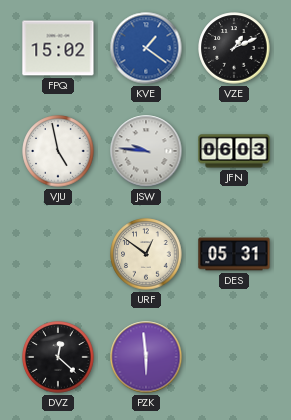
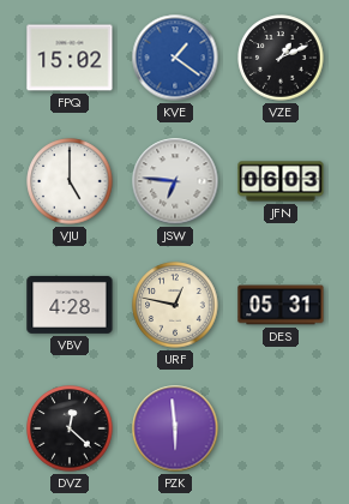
VJU: 4:58 -> 5:00 (70, 181)
JSW: 9:46 -> 6:46 (175, 181)
VBV: none -> 4:28 (70, 305)
URF: 12:51 -> 12:47 (175, 305)
